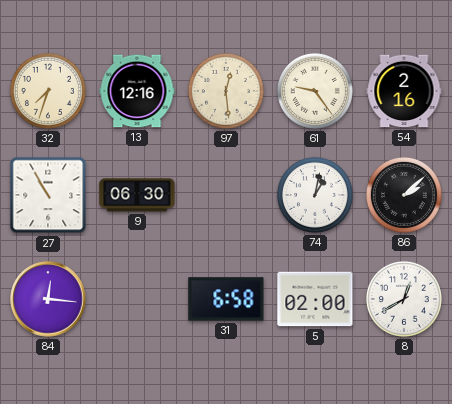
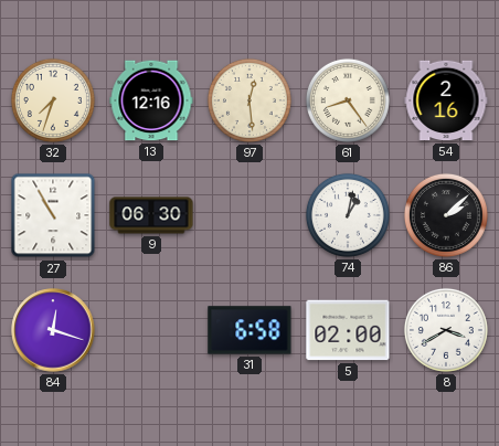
61: 9:24 -> 8:24 (348, 100)
84: 12:16 -> 12:18 (53, 330)
8: 12:40 -> 3:40 (446, 330)
